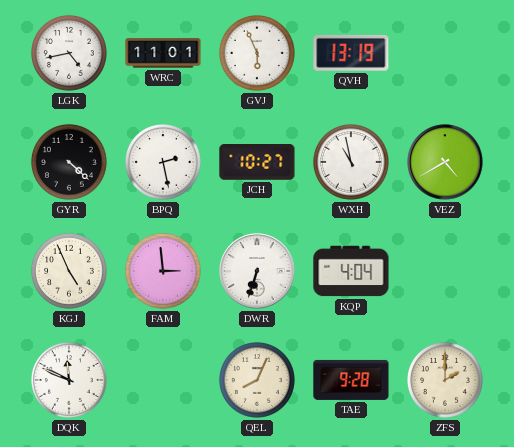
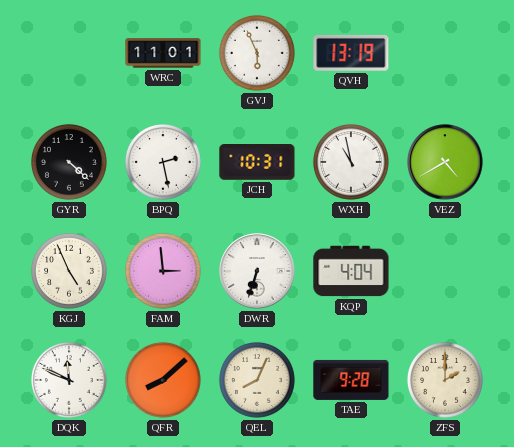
LGK: 4:43 -> none (69, 53)
JCH: 10:27 -> 10:31 (257, 162)
QFR: none -> 8:08 (163, 380)
